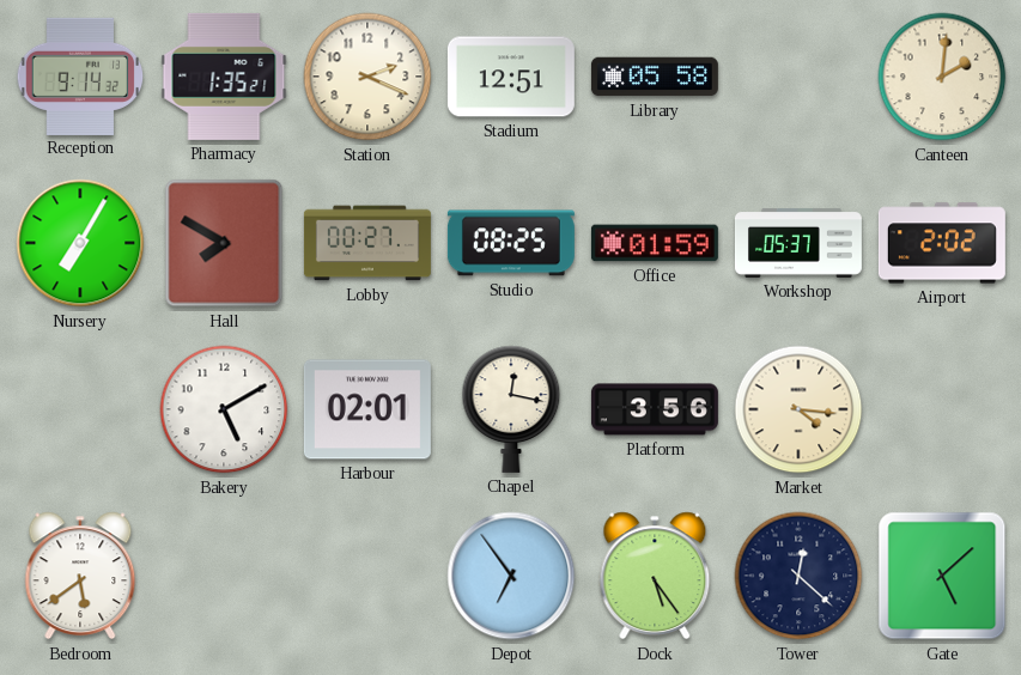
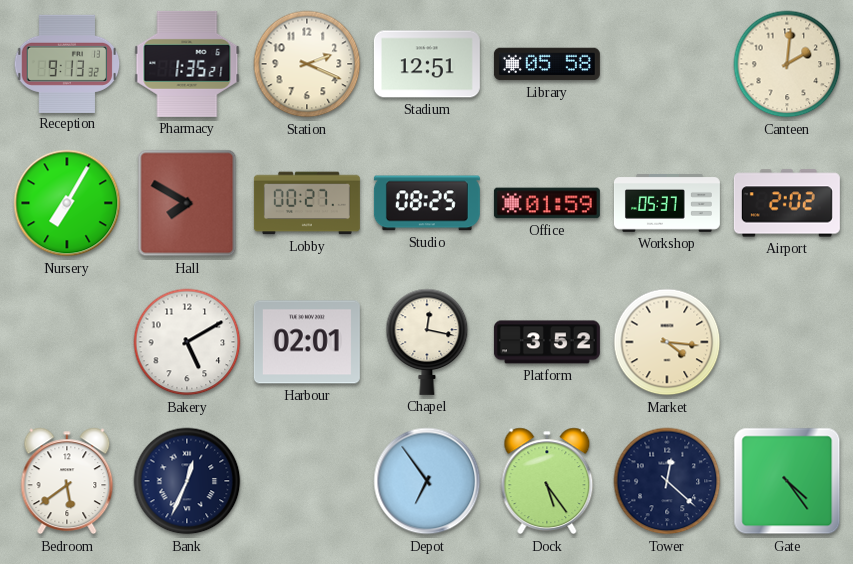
Reception: 9:14 -> 9:13 (67, 63)
Platform: 3:56 -> 3:52 (547, 342)
Bank: none -> 12:34 (187, 481)
Gate: 5:08 -> 4:24 (787, 481)
